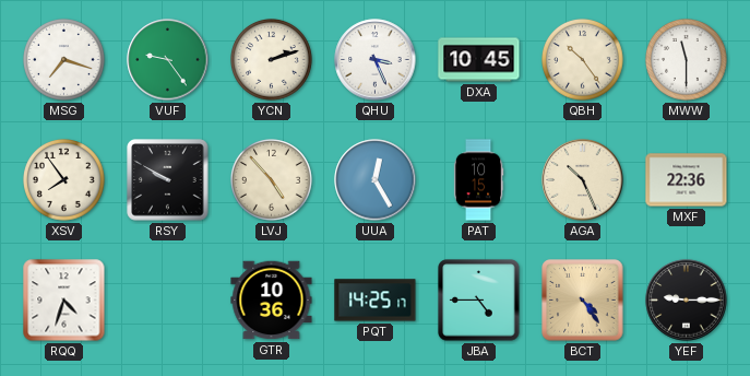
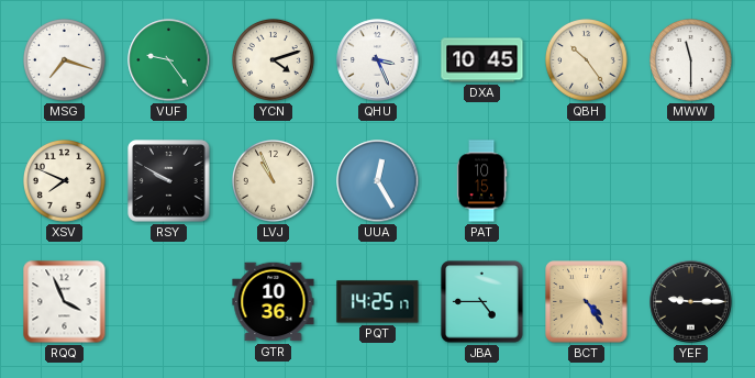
YCN: 2:12 -> 4:12 (274, 60)
XSV: 7:54 -> 7:49 (65, 181)
LVJ: 4:53 -> 10:56 (274, 181)
AGA: 10:26 -> none (583, 180)
MXF: 22:36 -> none (687, 180)
RQQ: 4:33 -> 3:56 (65, 302)
